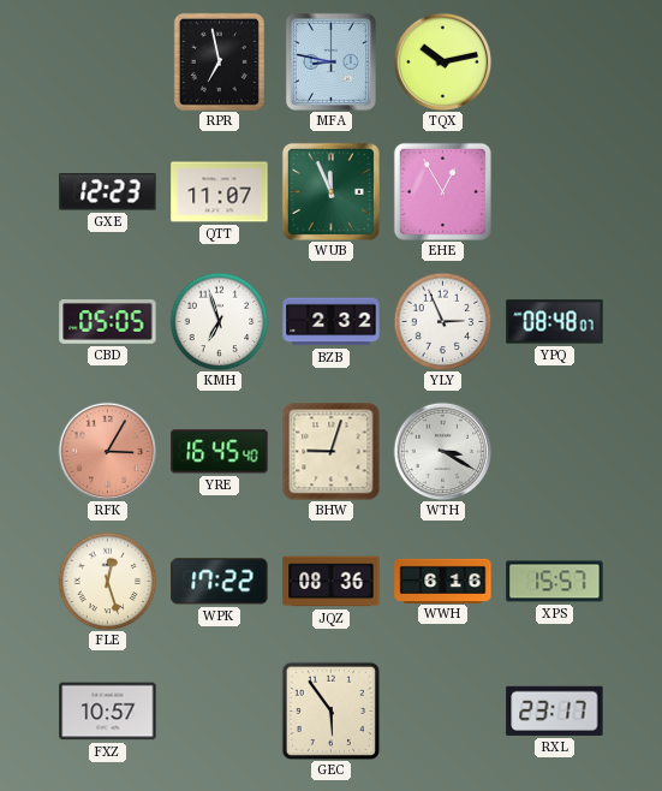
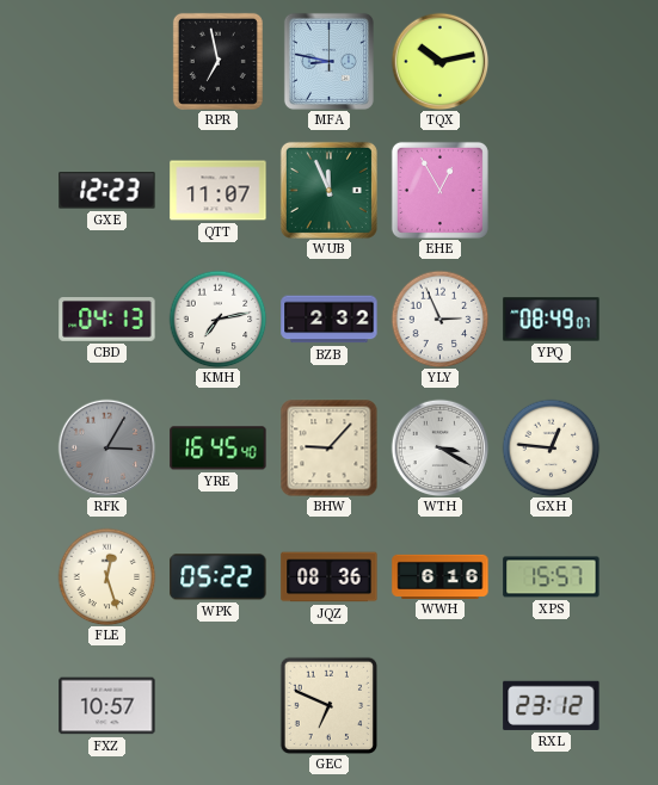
CBD: 05:05 -> 04:13 (107, 320)
KMH: 6:57 -> 7:13 (217, 319)
YPQ: 08:48 -> 08:49 (552, 320)
RFK dial: salmon -> grey (106, 447)
BHW: 9:03 -> 9:07 (328, 447)
GXH: none -> 12:46 (551, 447)
WPK: 17:22 -> 05:22 (219, 577)
GEC: 5:54 -> 6:49 (328, 705)
RXL: 23:17 -> 23:12 (552, 705)
